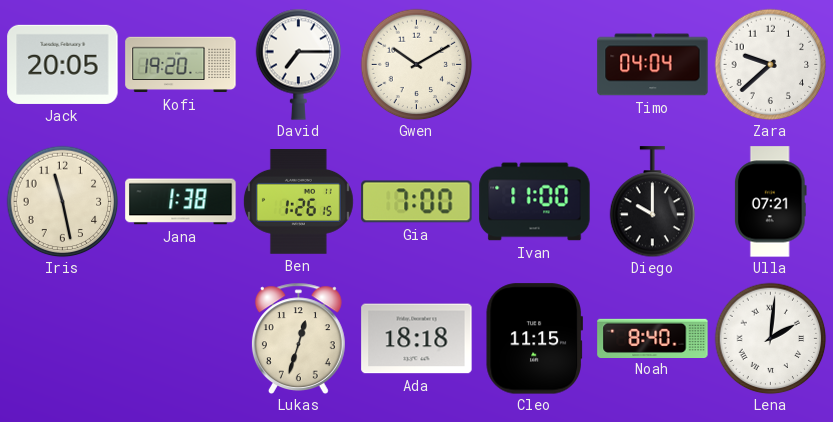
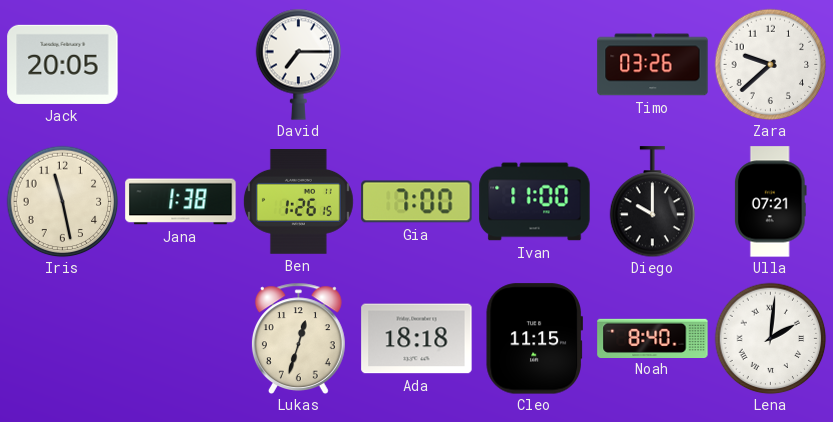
Kofi: 19:20 -> none (181, 65)
Gwen: 10:10 -> none (416, 64)
Timo: 04:04 -> 03:26 (653, 65)
